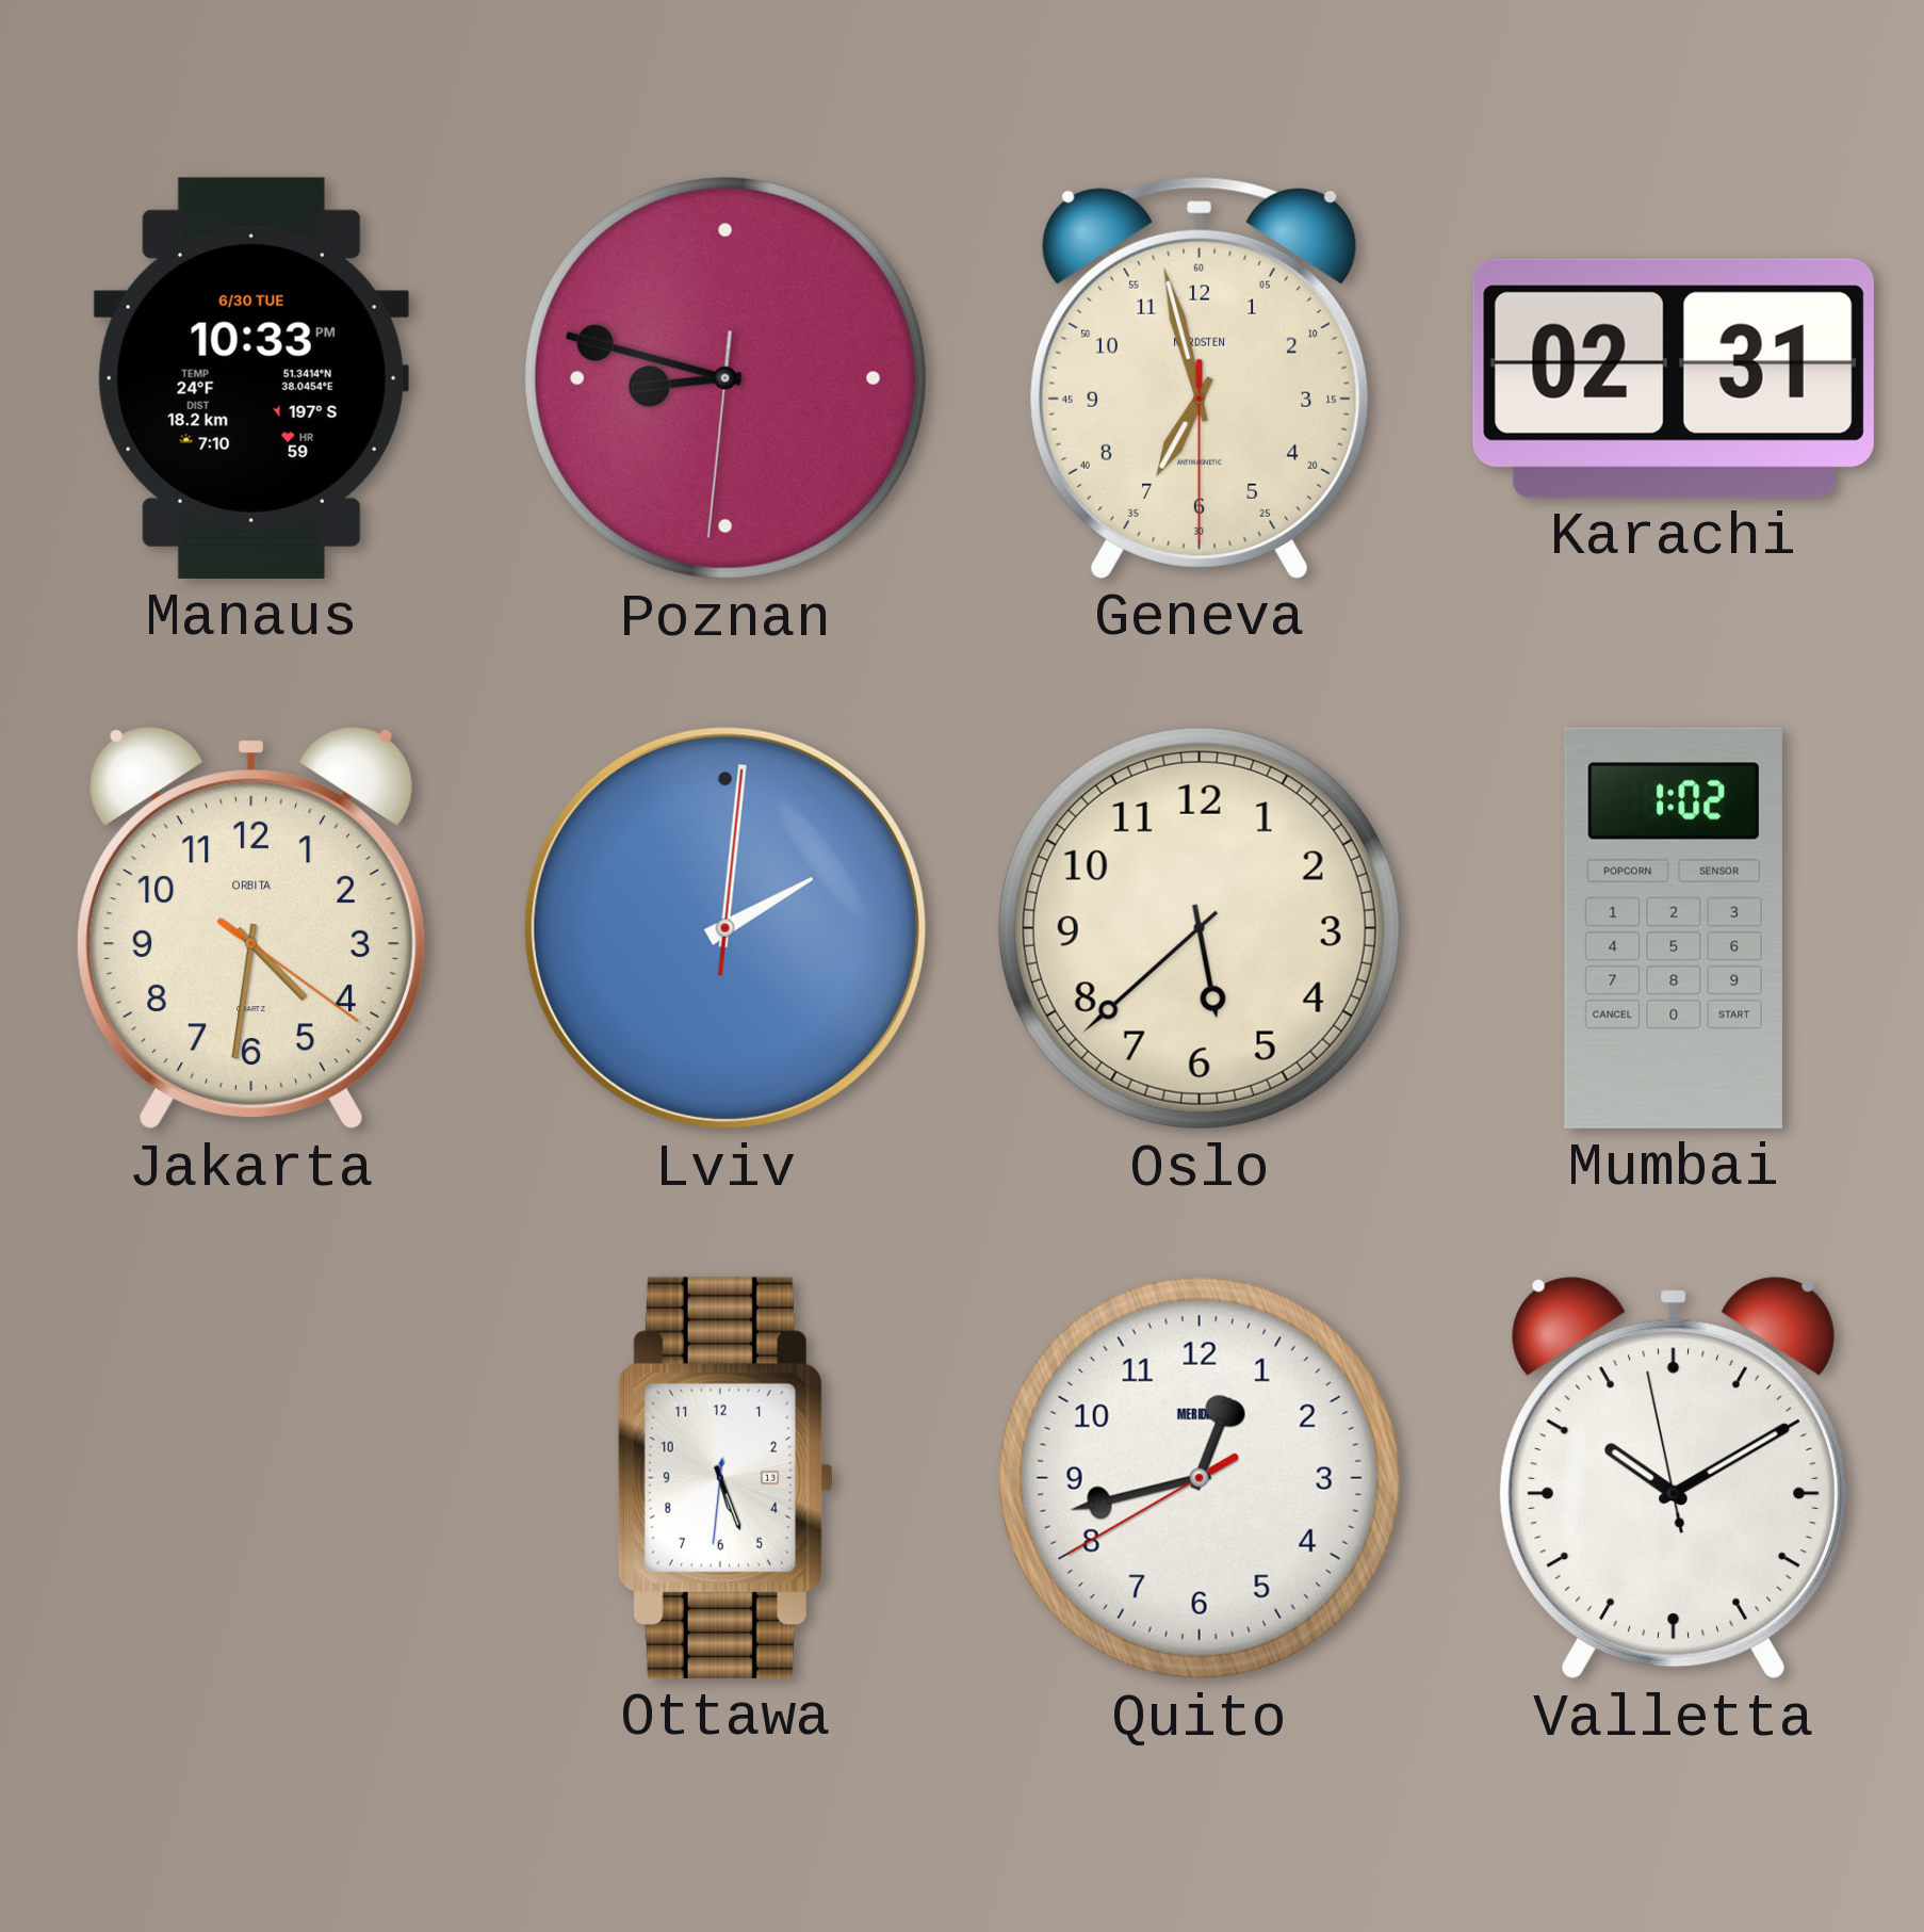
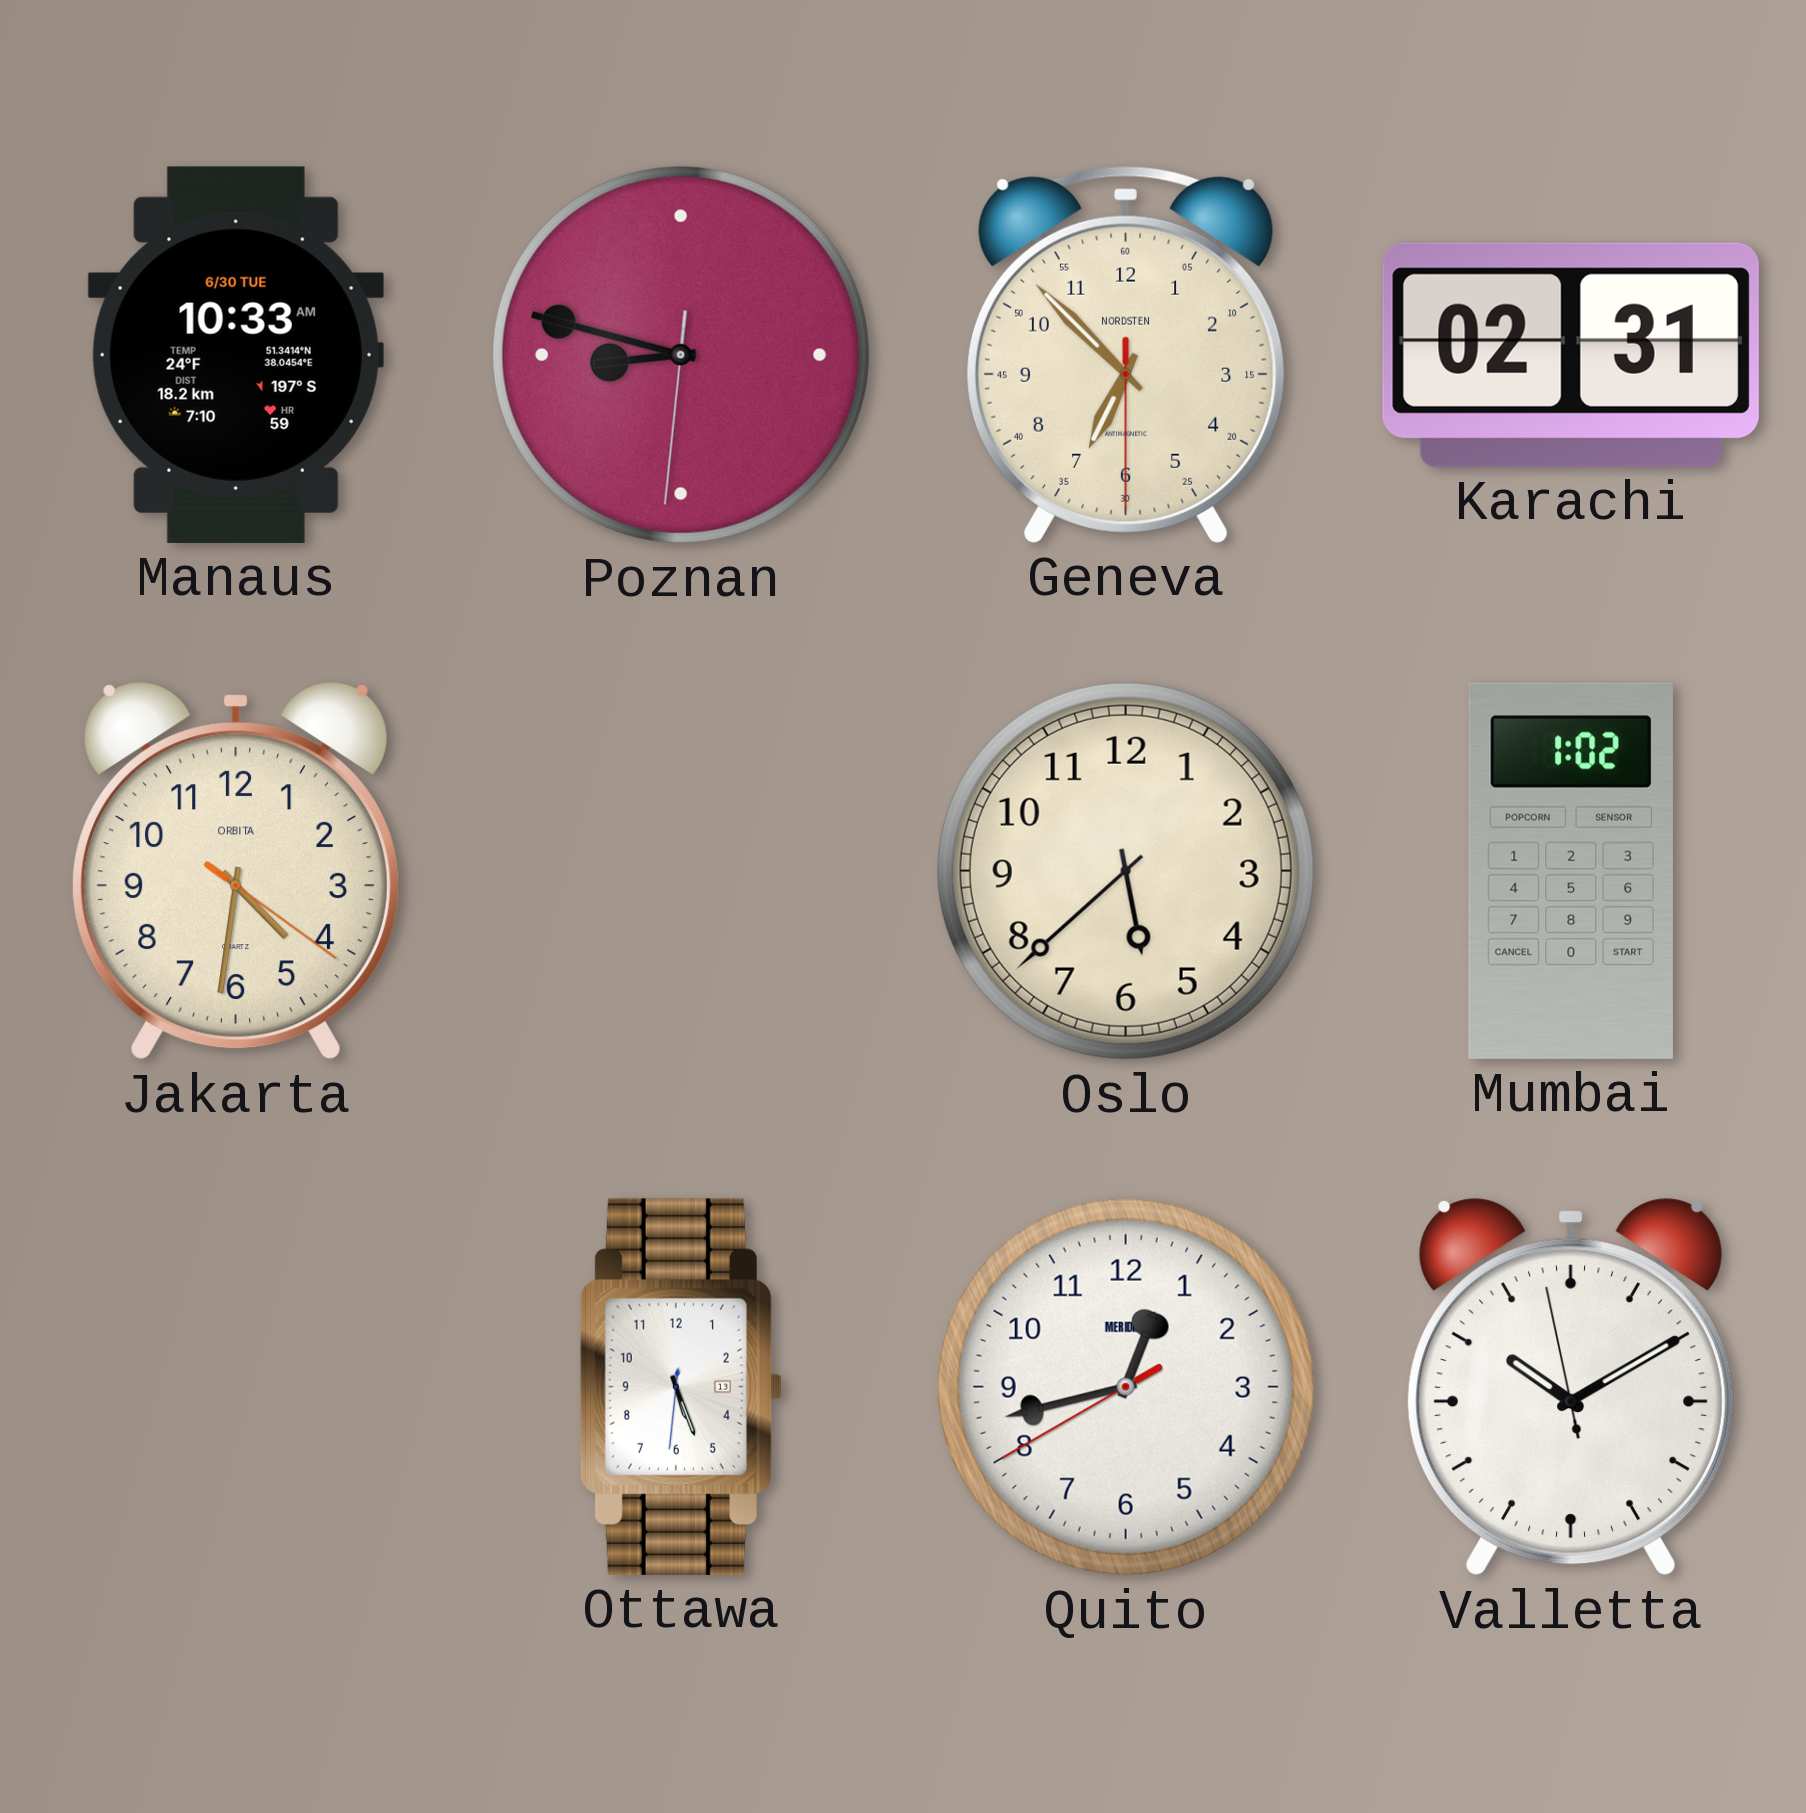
Manaus: 10:33 PM -> 10:33 AM (236, 355)
Geneva: 6:57 -> 6:52 (1126, 354)
Lviv: 2:01 -> none (725, 928)
